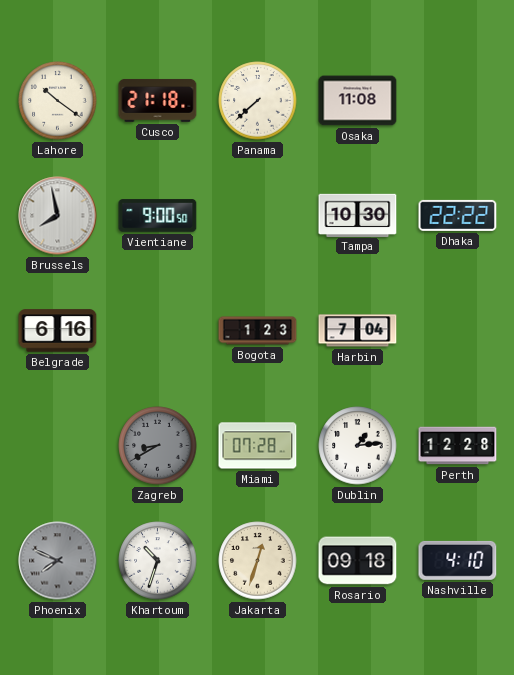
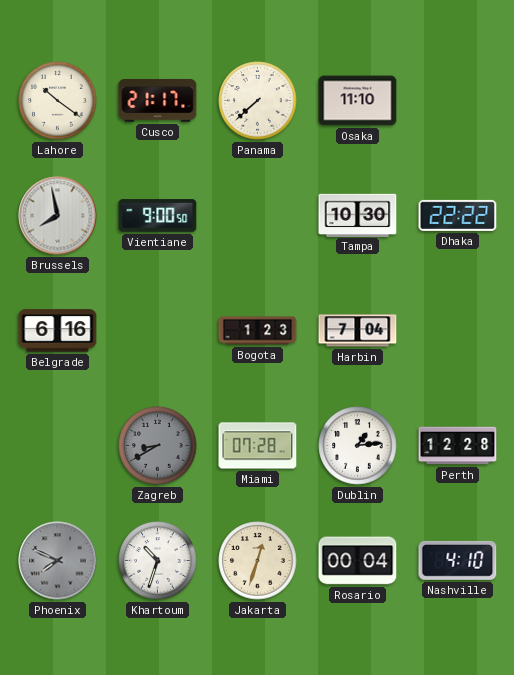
Cusco: 21:18 -> 21:17 (158, 100)
Osaka: 11:08 -> 11:10 (358, 101)
Rosario: 09:18 -> 00:04 (358, 561)
